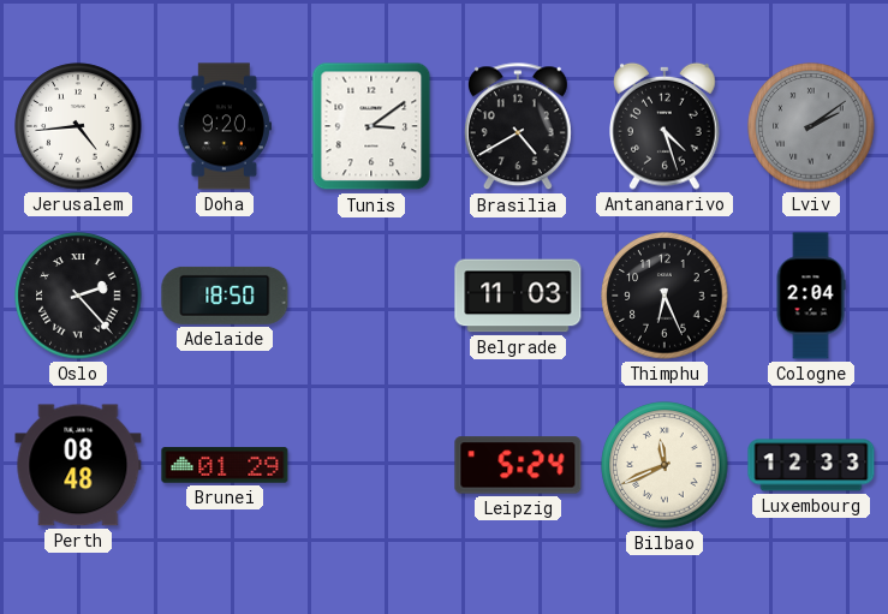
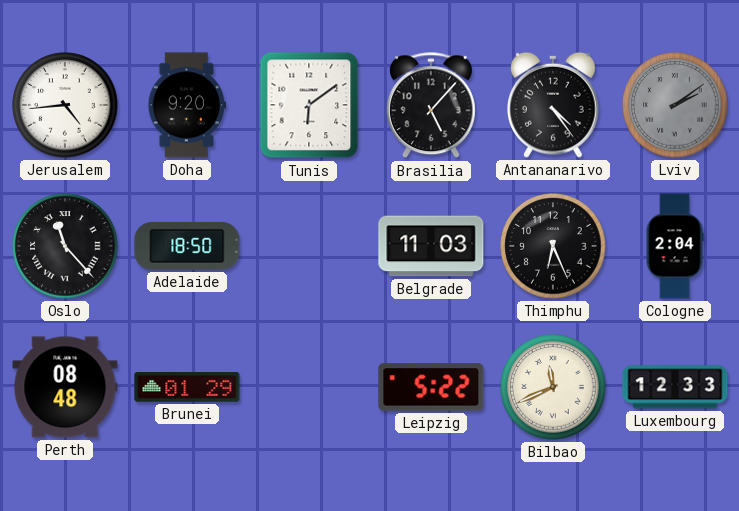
Tunis: 3:09 -> 6:09 (309, 105)
Brasilia: 4:40 -> 5:07 (431, 106)
Antananarivo: 4:27 -> 4:24 (553, 105)
Oslo: 2:23 -> 11:23 (65, 246)
Leipzig: 5:24 -> 5:22 (431, 387)
